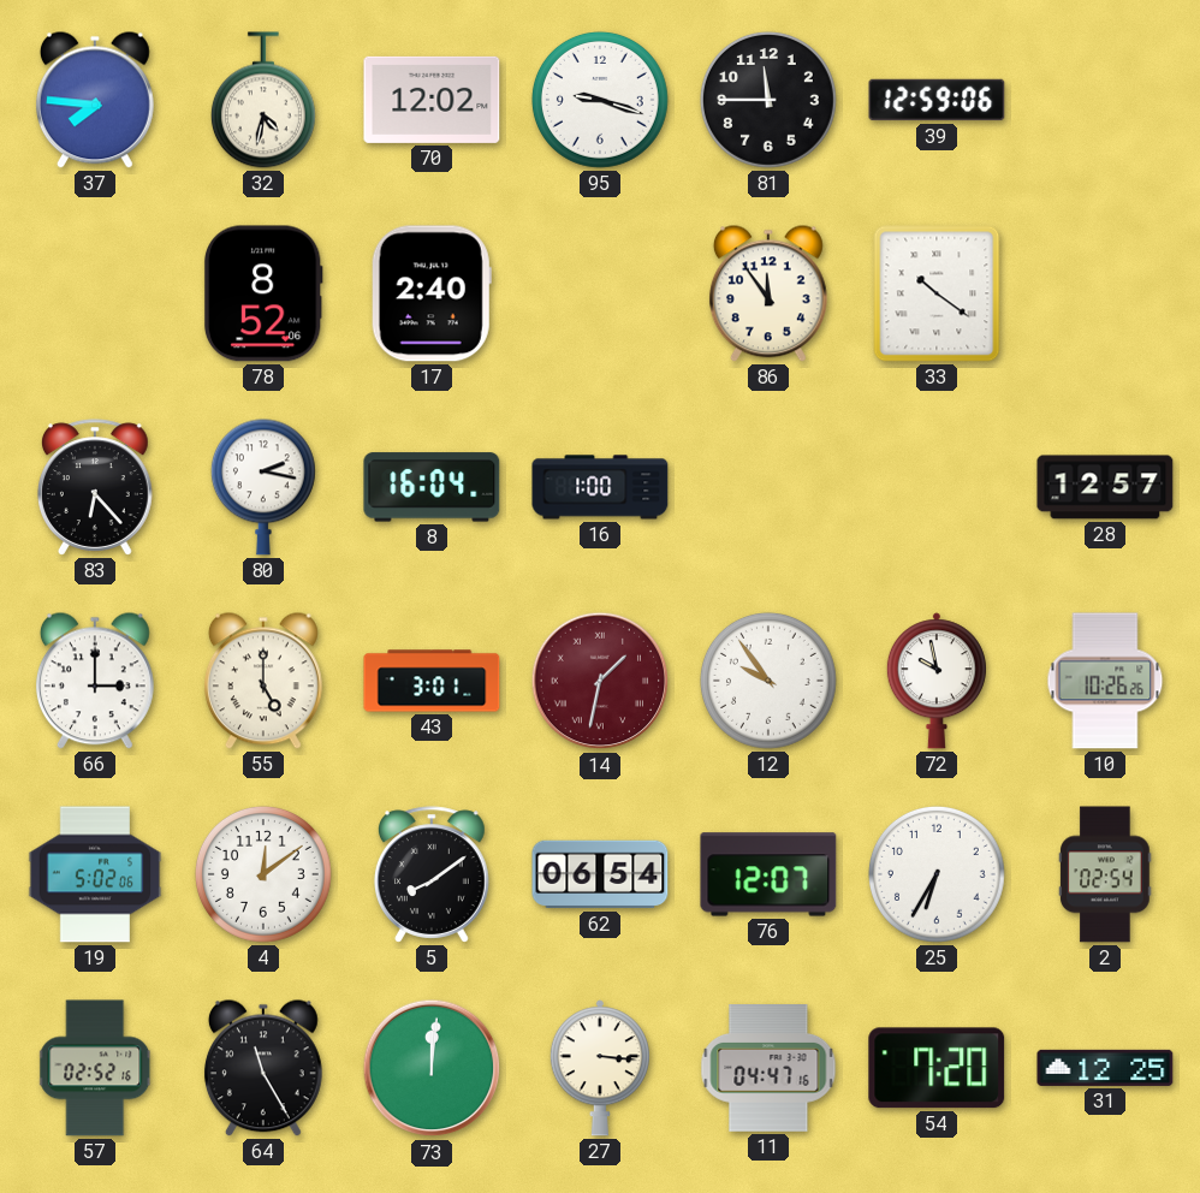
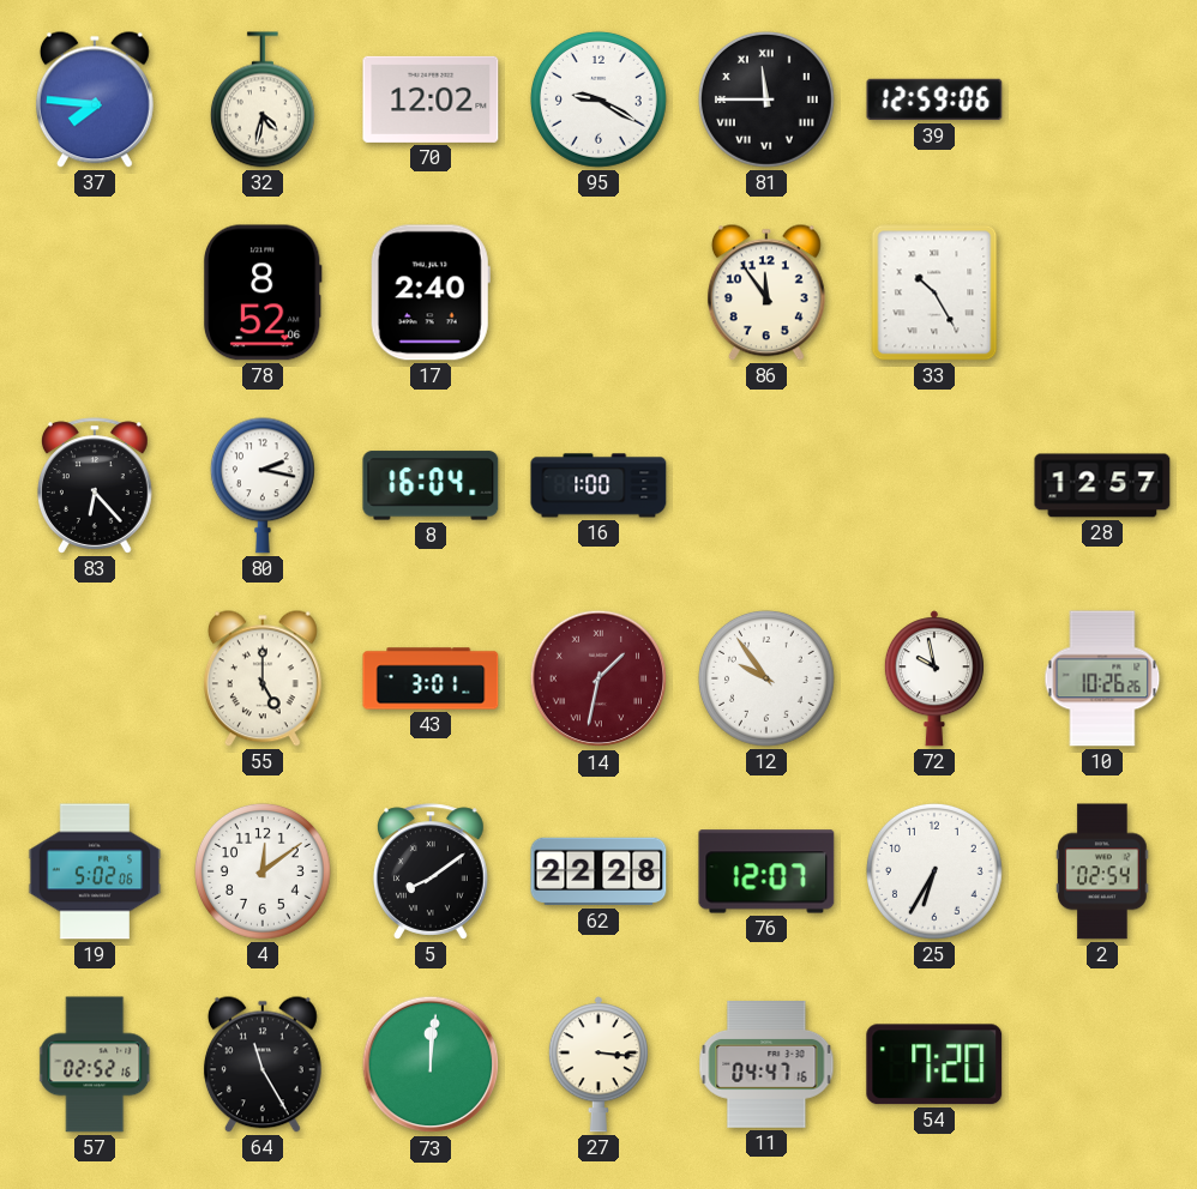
95: 9:18 -> 9:20 (598, 99)
81 numerals: Arabic -> Roman (766, 99)
33: 10:21 -> 10:25 (934, 292)
66: 3:00 -> none (95, 681)
62: 06:54 -> 22:28 (598, 871)
31: 12:25 -> none (1105, 1068)
